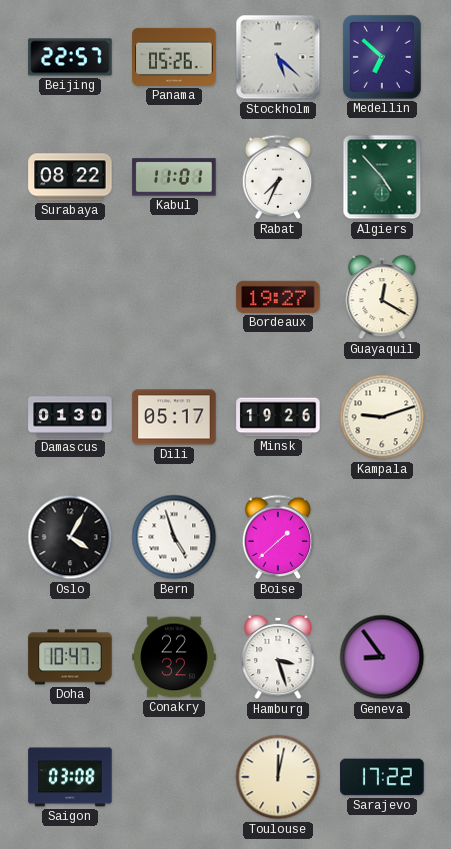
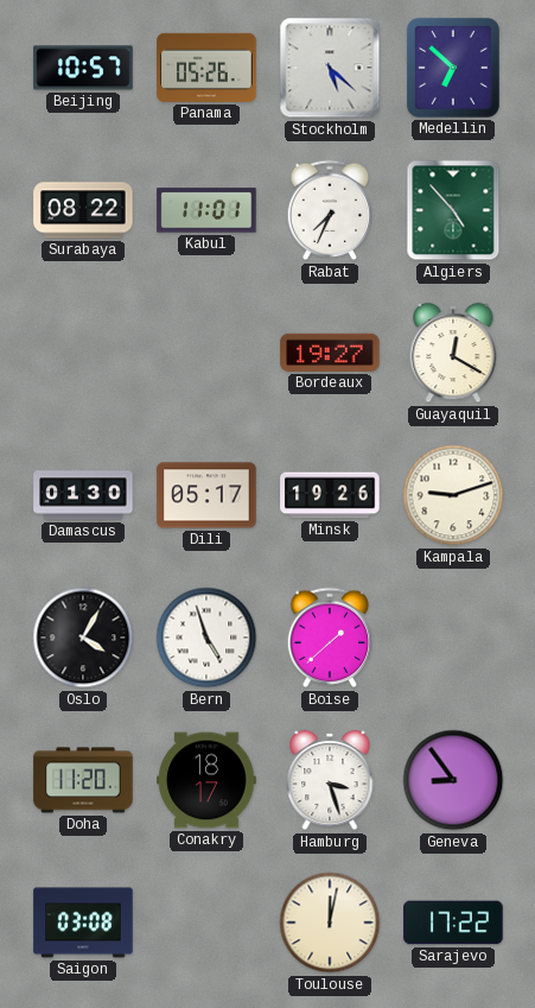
Beijing: 22:57 -> 10:57 (83, 68)
Doha: 10:47 -> 11:20 (83, 780)
Conakry: 22:32 -> 18:17 (206, 780)
